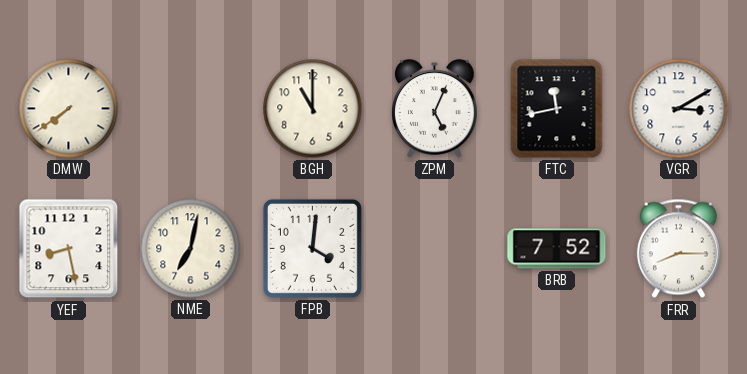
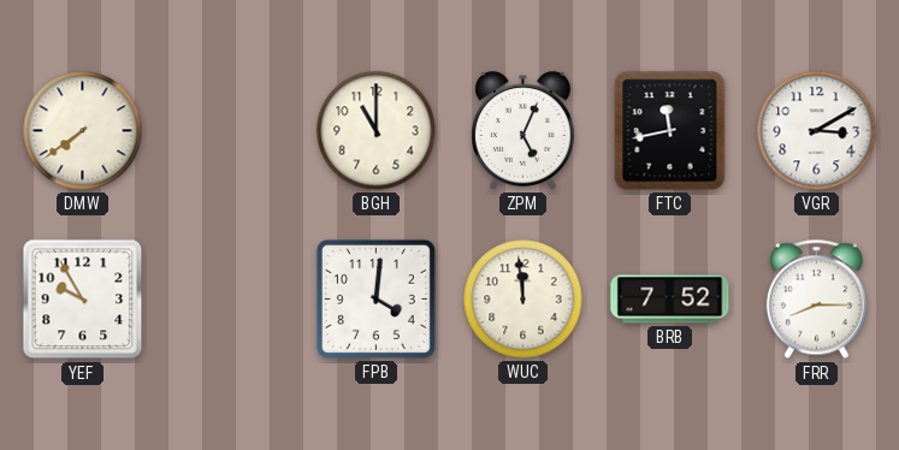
YEF: 8:28 -> 9:55 (83, 300)
NME: 7:02 -> none (191, 249)
WUC: none -> 11:59 (524, 300)
